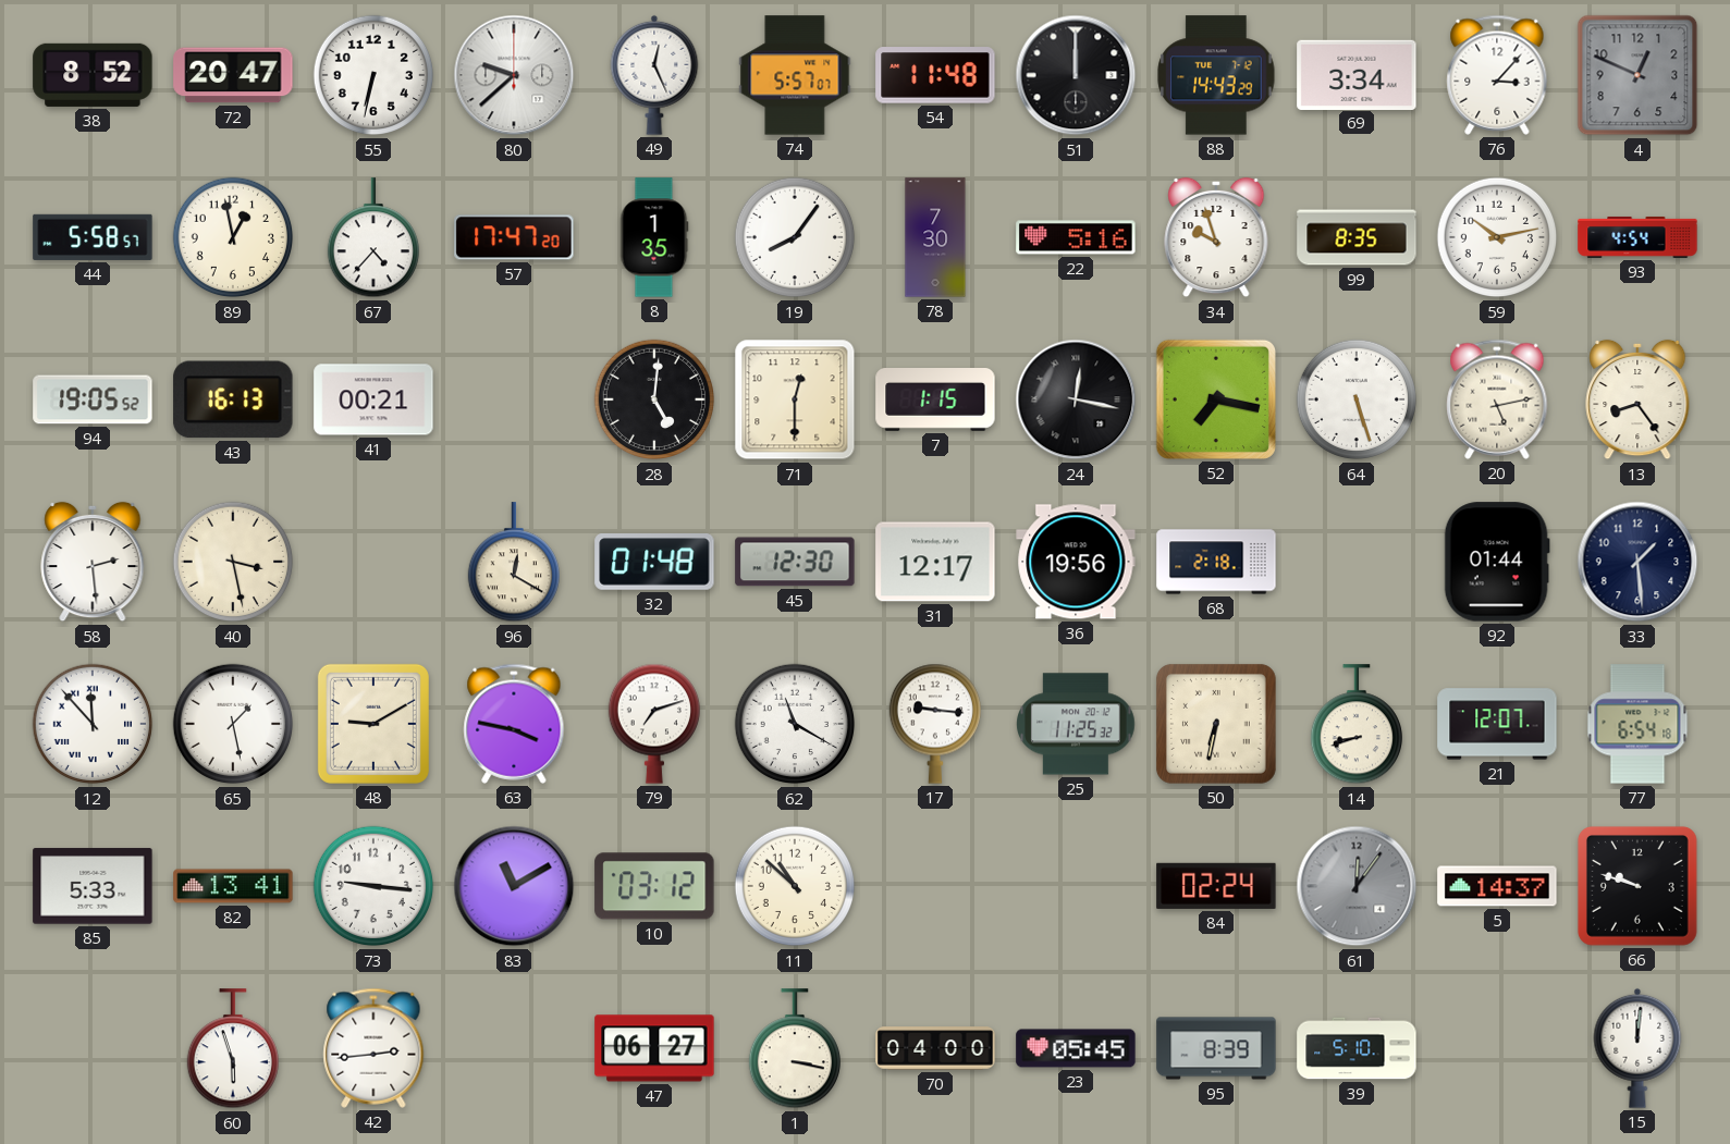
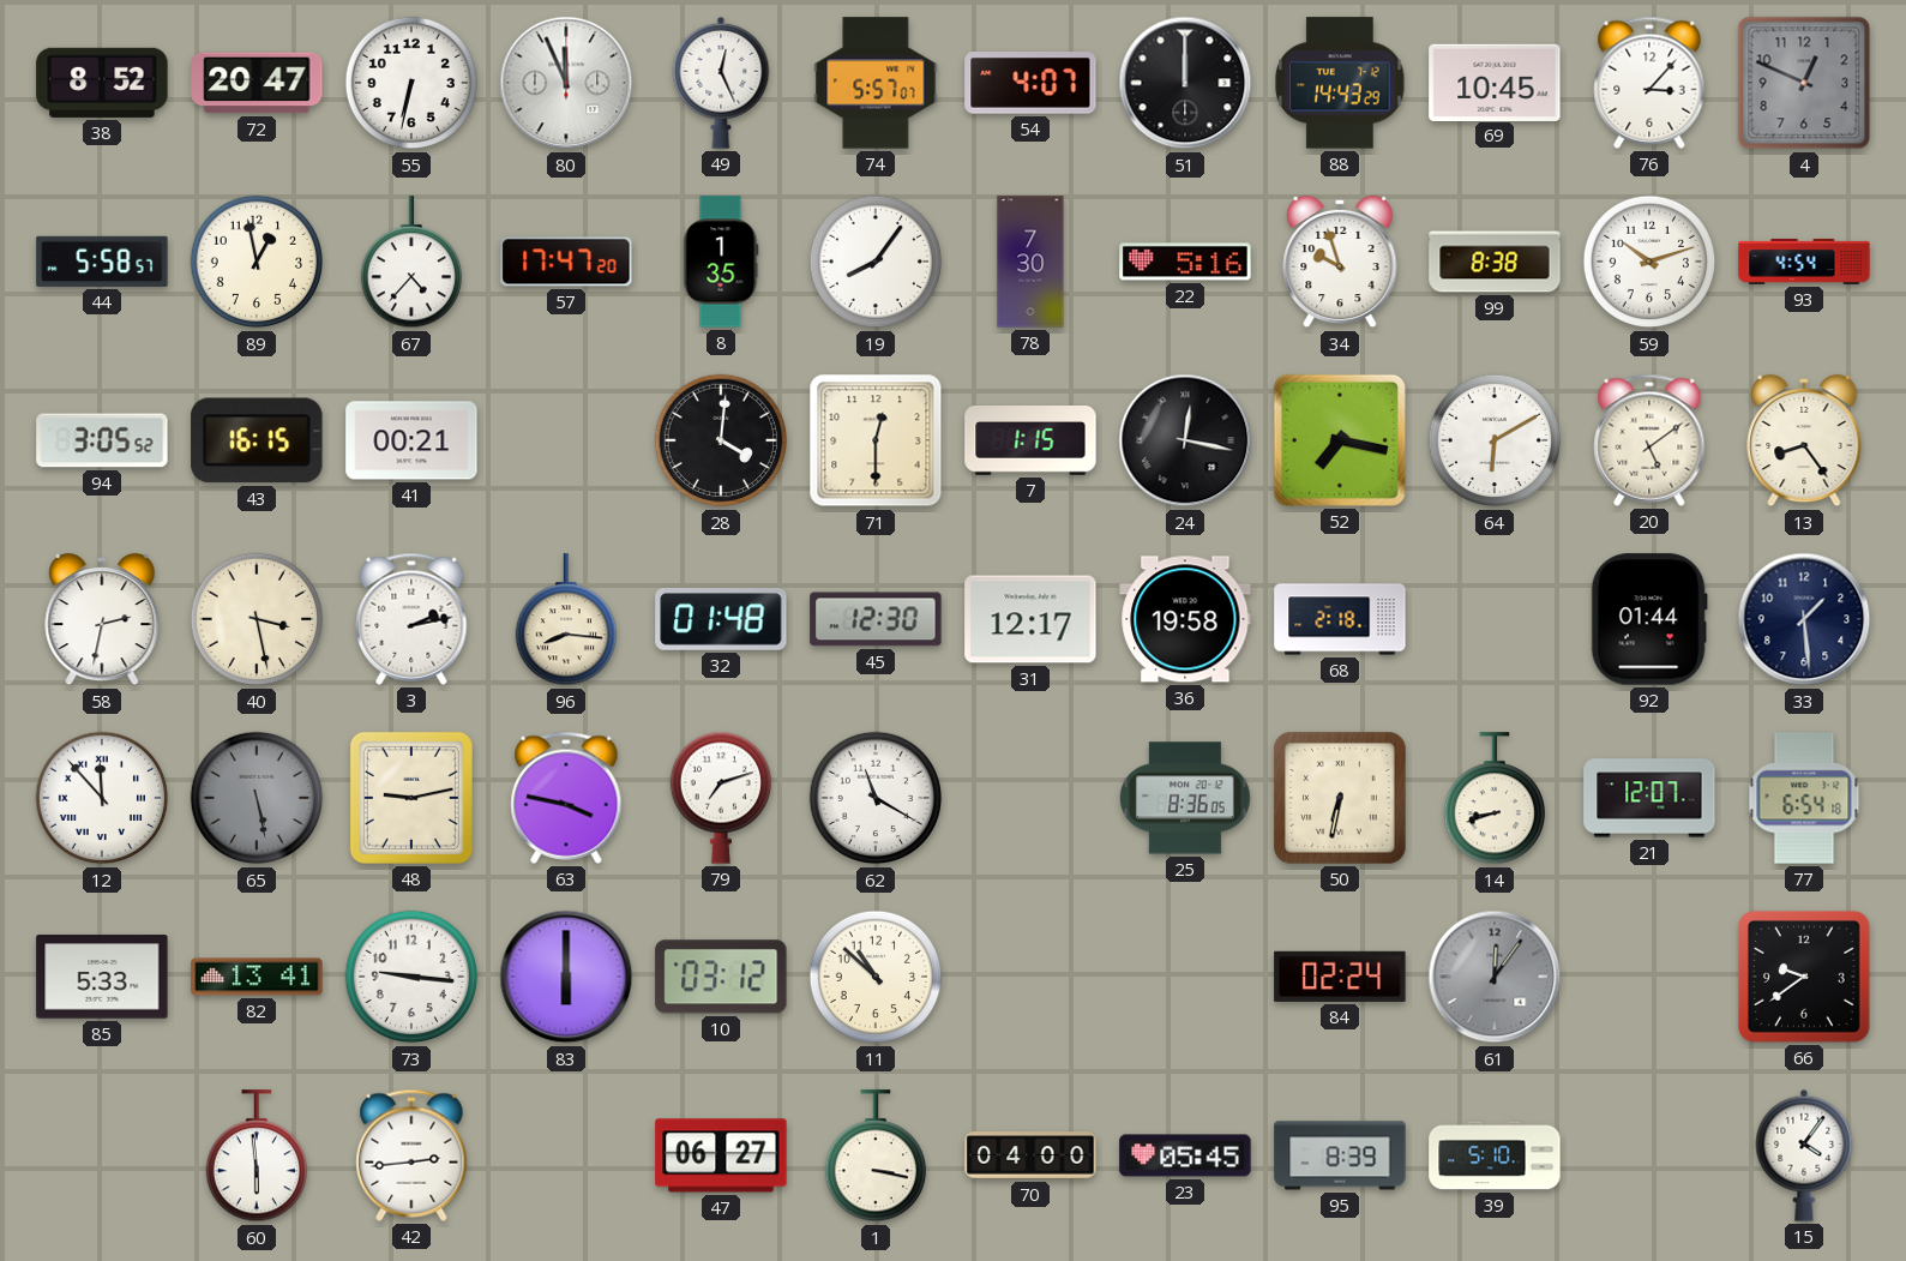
80: 9:38 -> 11:56 (566, 83)
54: 11:48 -> 4:07 (1030, 83)
69: 3:34 -> 10:45 (1495, 82)
99: 8:35 -> 8:38 (1495, 262)
59: 10:13 -> 10:12 (1649, 262)
94: 19:05 -> 3:05 (102, 440)
43: 16:13 -> 16:15 (257, 440)
28: 5:01 -> 4:01 (721, 440)
64: 5:27 -> 6:10 (1495, 440)
20: 5:13 -> 5:09 (1649, 440)
58: 2:29 -> 2:32 (102, 619)
3: none -> 2:13 (411, 619)
96: 12:20 -> 8:16 (565, 620)
36: 19:56 -> 19:58 (1185, 619)
65: 1:28 -> 5:28 (257, 798)
65 dial: white -> grey (257, 798)
48: 9:10 -> 9:13 (411, 798)
17: 9:16 -> none (934, 724)
25: 11:25 -> 8:36 (1185, 798)
83: 11:10 -> 6:00 (566, 977)
5: 14:37 -> none (1497, 886)
66: 9:48 -> 9:39 (1804, 977)
60: 5:57 -> 5:59 (255, 1157)
15: 12:01 -> 4:06 (1804, 1155)
